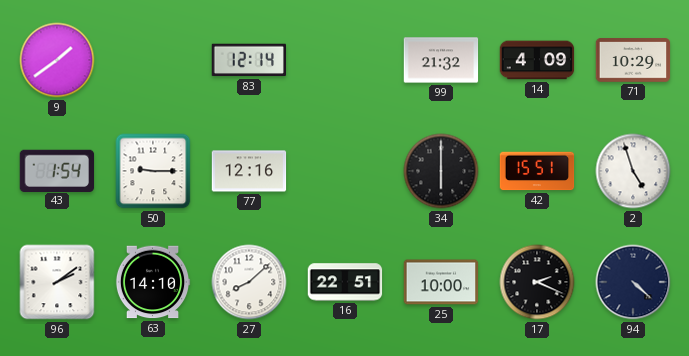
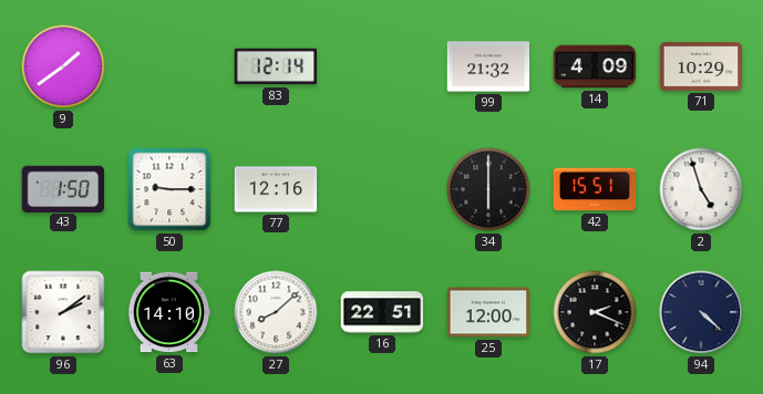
43: 1:54 -> 1:50 (63, 188)
25: 10:00 -> 12:00 (488, 312)
